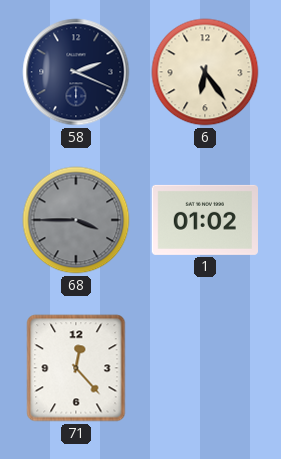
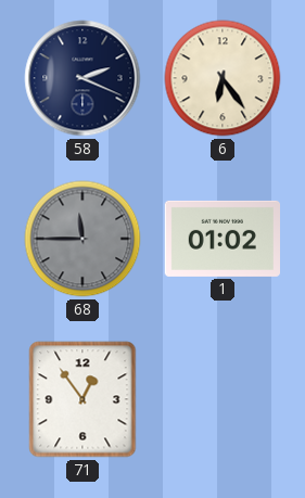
68: 3:45 -> 11:45 (82, 239)
71: 12:23 -> 12:54 (82, 399)
